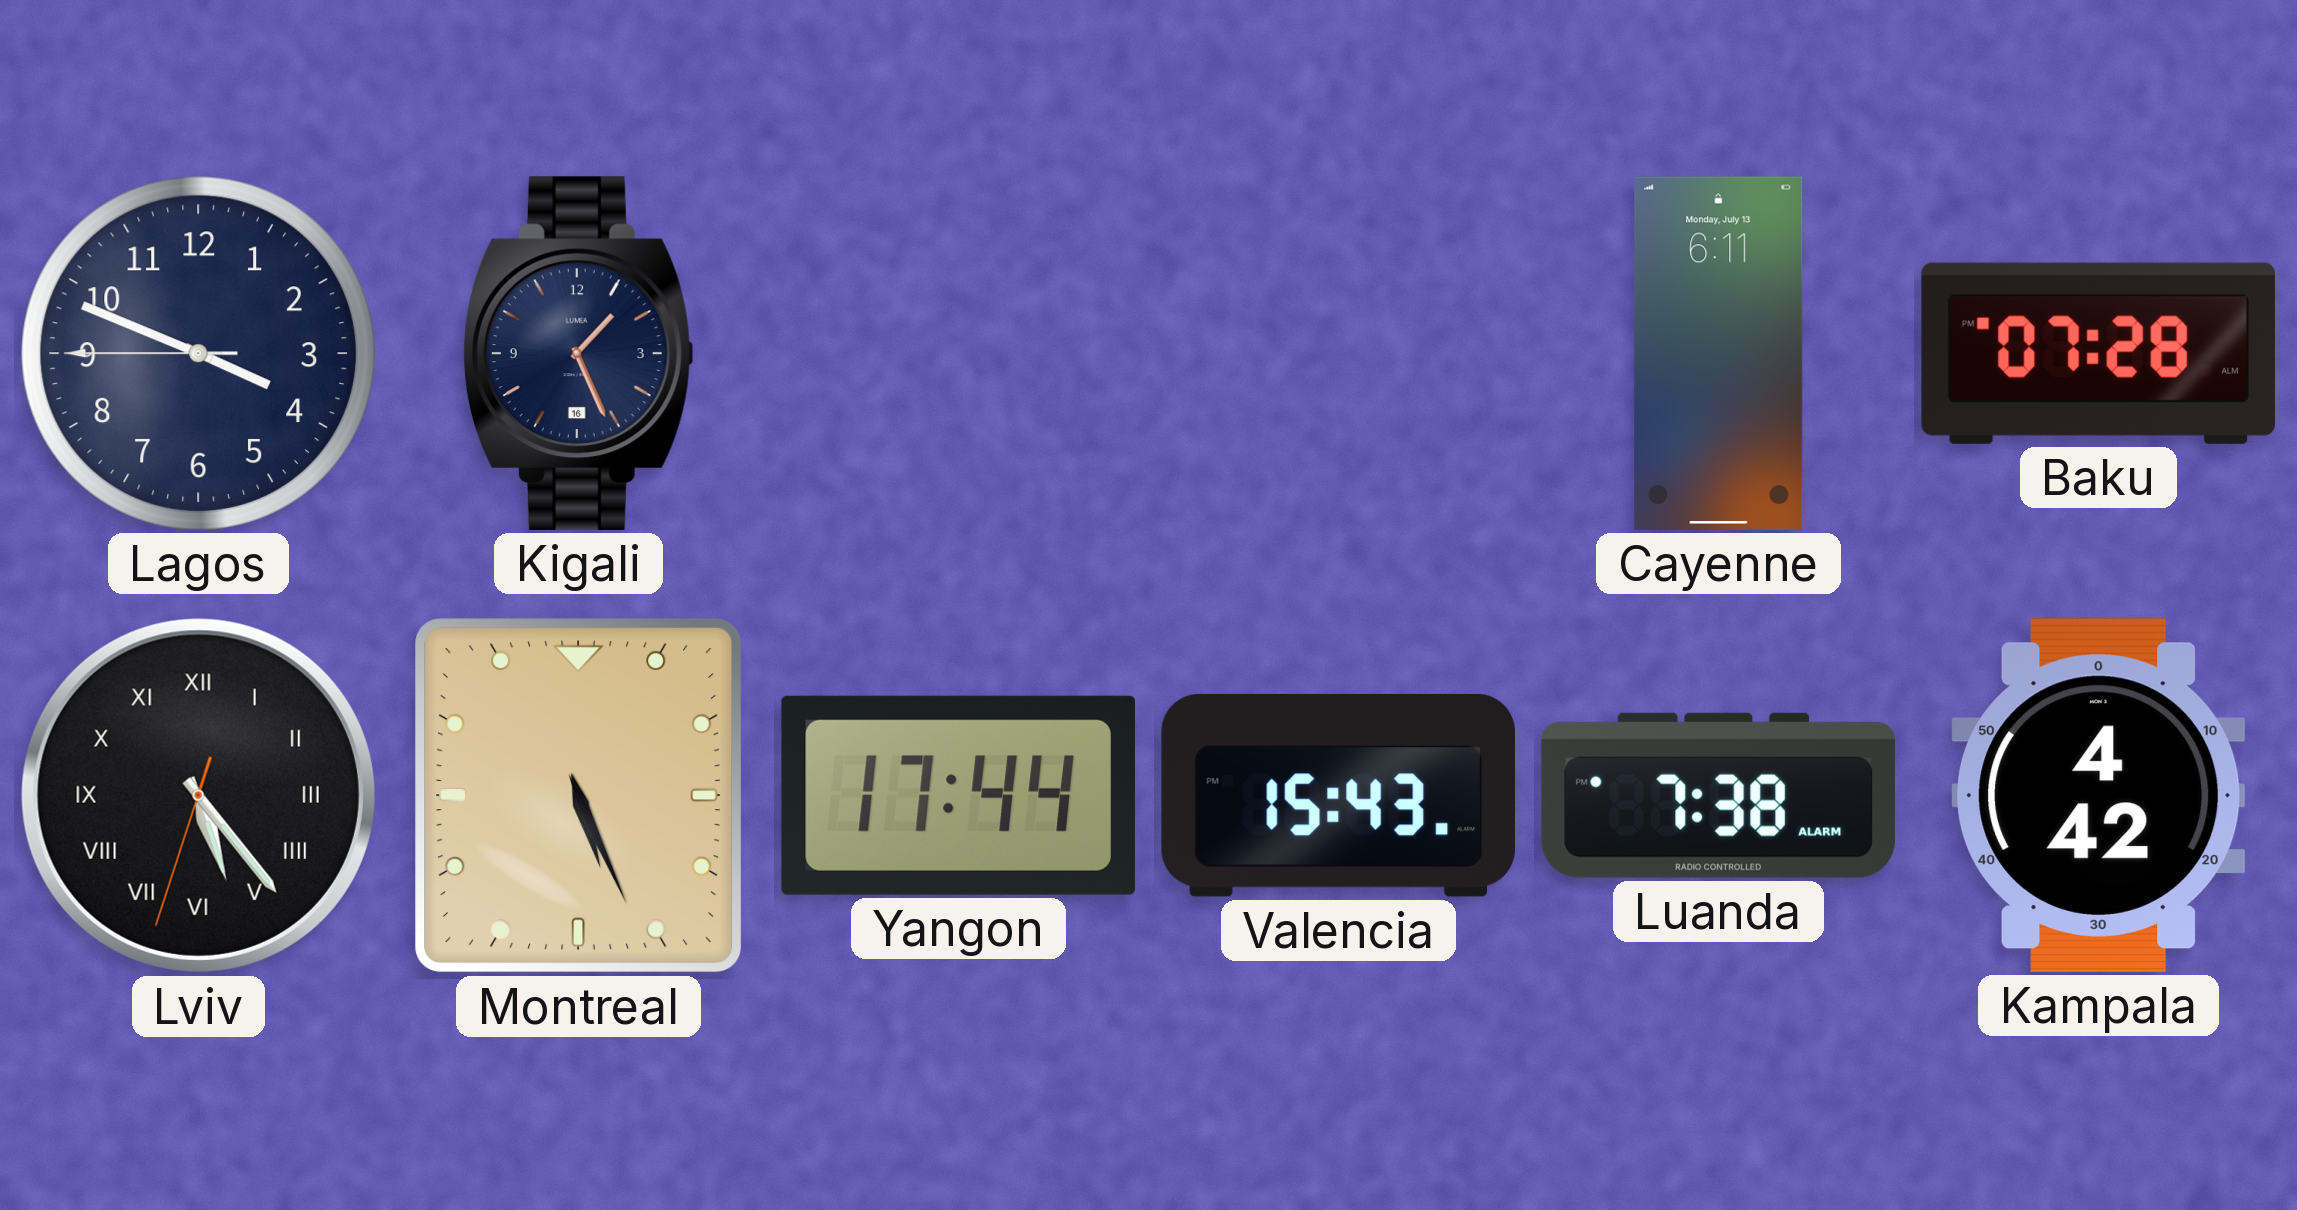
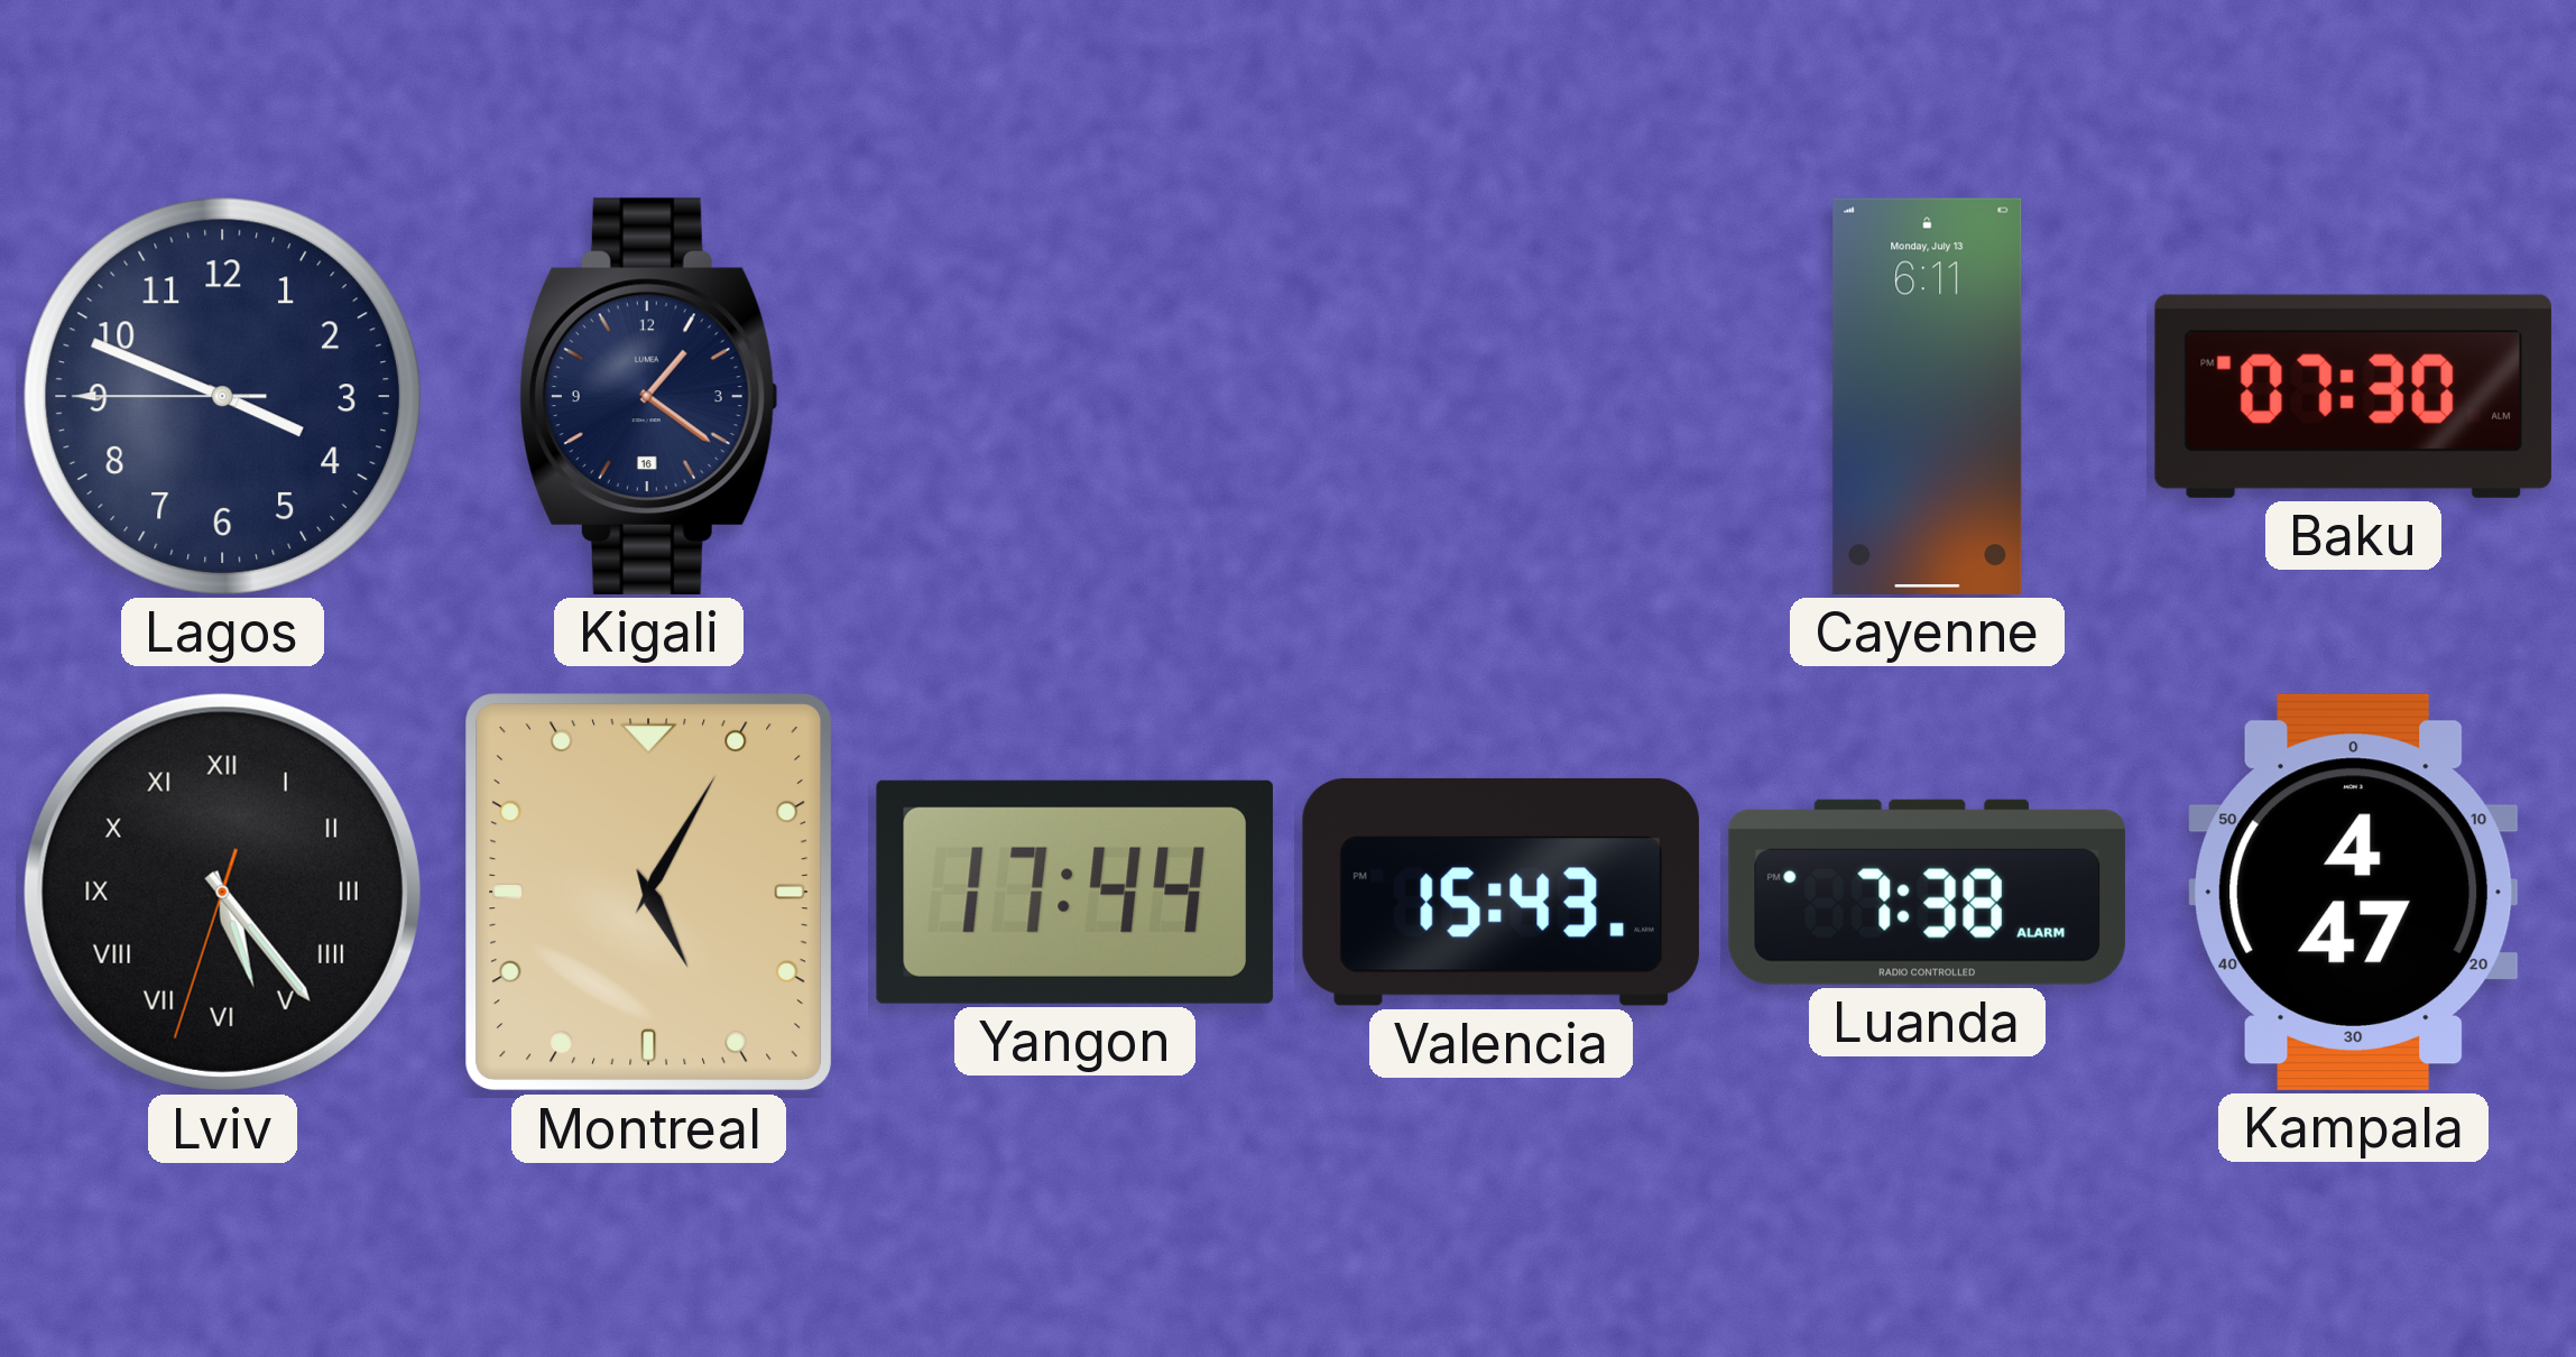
Kigali: 1:26 -> 1:21 (648, 396)
Baku: 07:28 -> 07:30 (2353, 396)
Montreal: 5:26 -> 5:05 (649, 893)
Kampala: 4:42 -> 4:47 (2354, 892)
